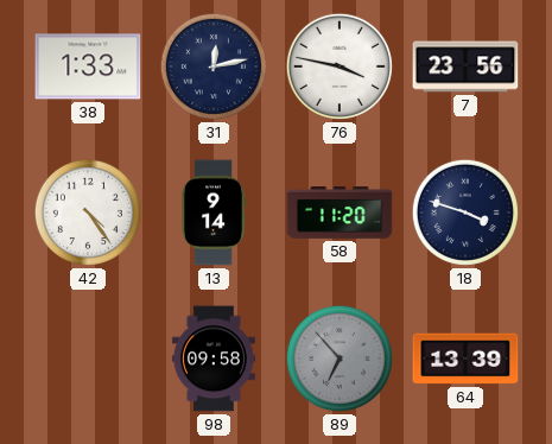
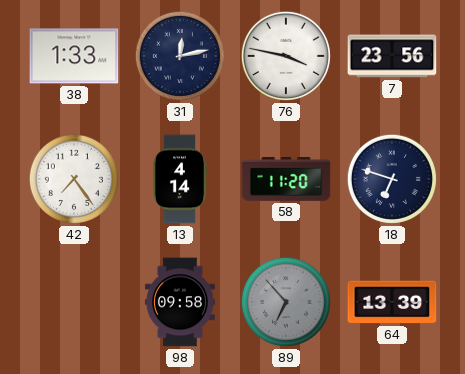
42: 4:24 -> 7:24 (74, 179)
13: 9:14 -> 4:14 (180, 179)
18: 3:48 -> 6:48 (392, 179)
